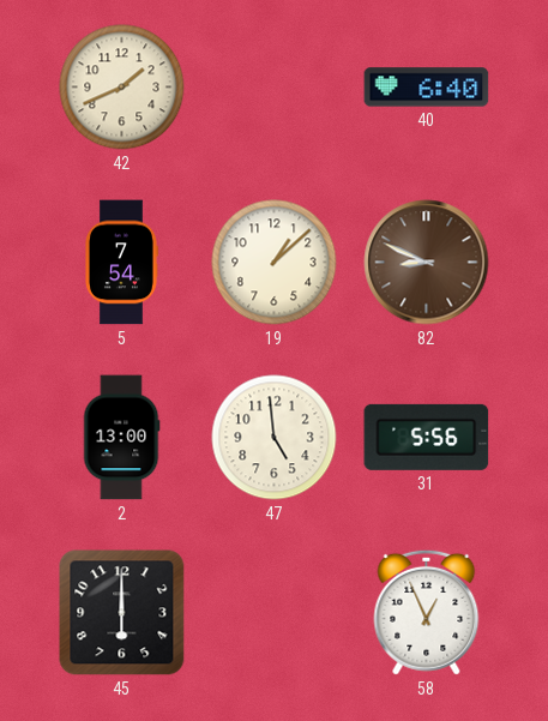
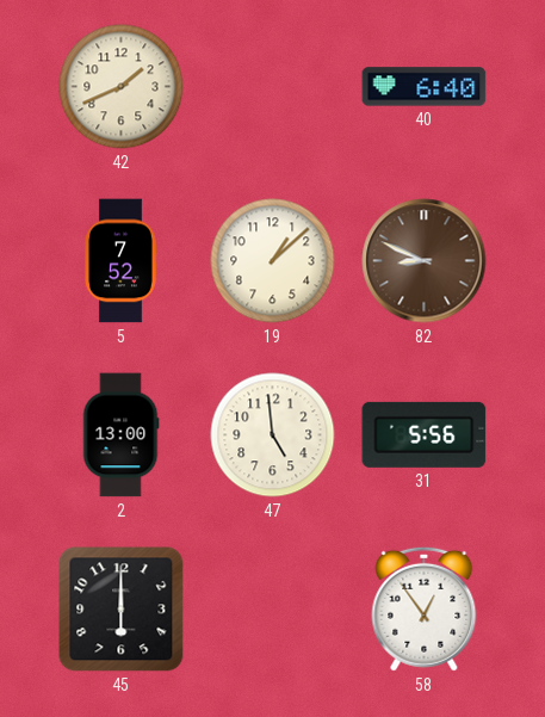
5: 7:54 -> 7:52 (122, 261)
58: 12:56 -> 12:54 (425, 608)
